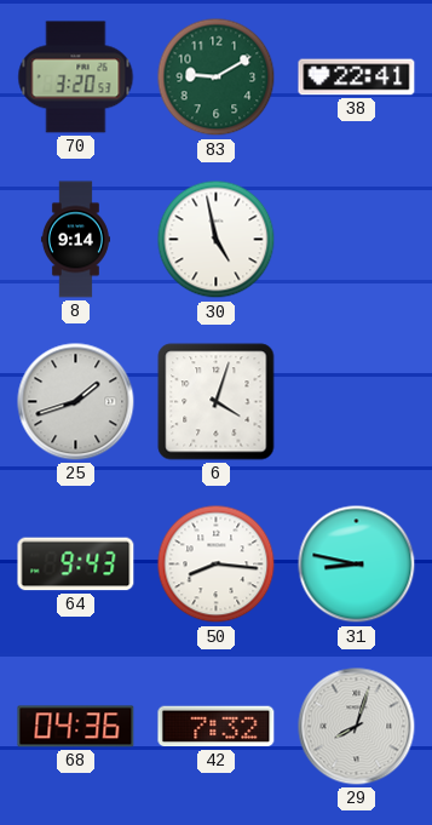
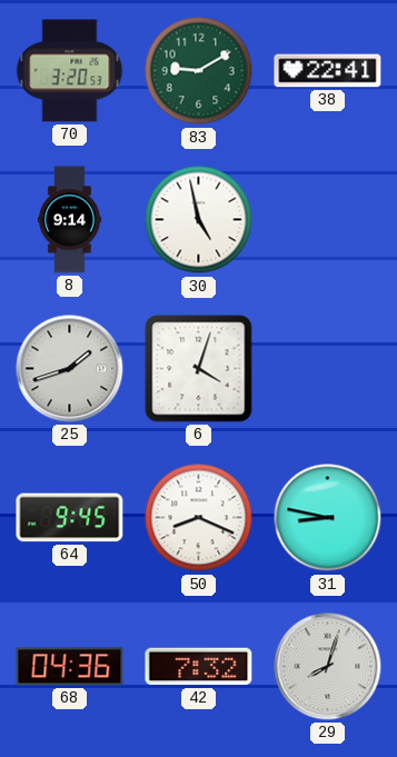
64: 9:43 -> 9:45 (70, 518)
50: 8:16 -> 8:19 (199, 518)
